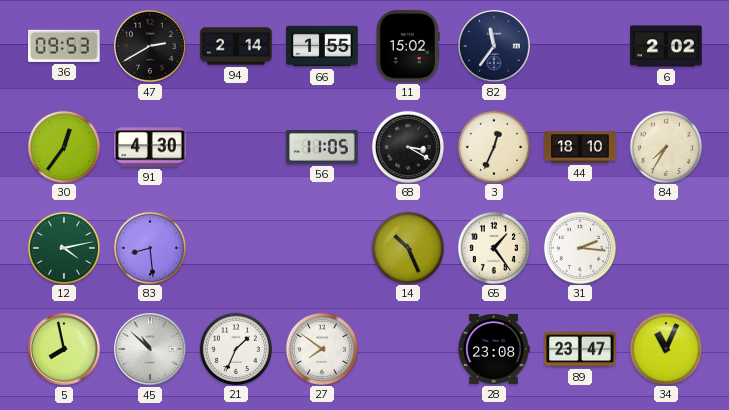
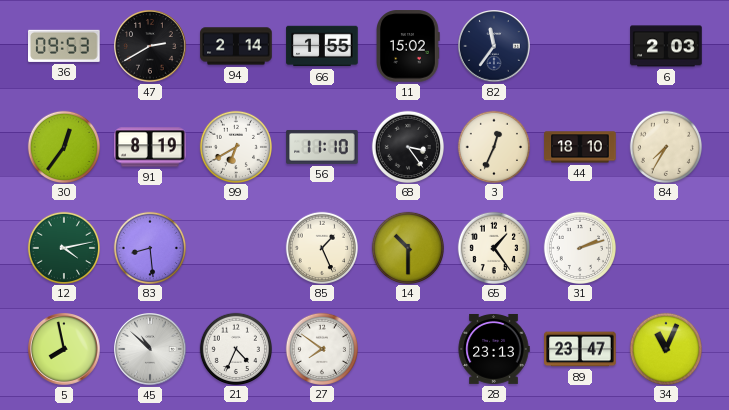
6: 2:02 -> 2:03 (666, 46)
91: 4:30 -> 8:19 (150, 147)
99: none -> 6:40 (235, 146)
56: 11:05 -> 11:10 (322, 147)
68: 3:20 -> 3:24 (407, 146)
85: none -> 1:26 (321, 247)
14: 10:26 -> 10:30 (407, 247)
31: 2:16 -> 2:12 (579, 247)
21: 1:34 -> 4:34 (235, 348)
28: 23:08 -> 23:13 (494, 349)
